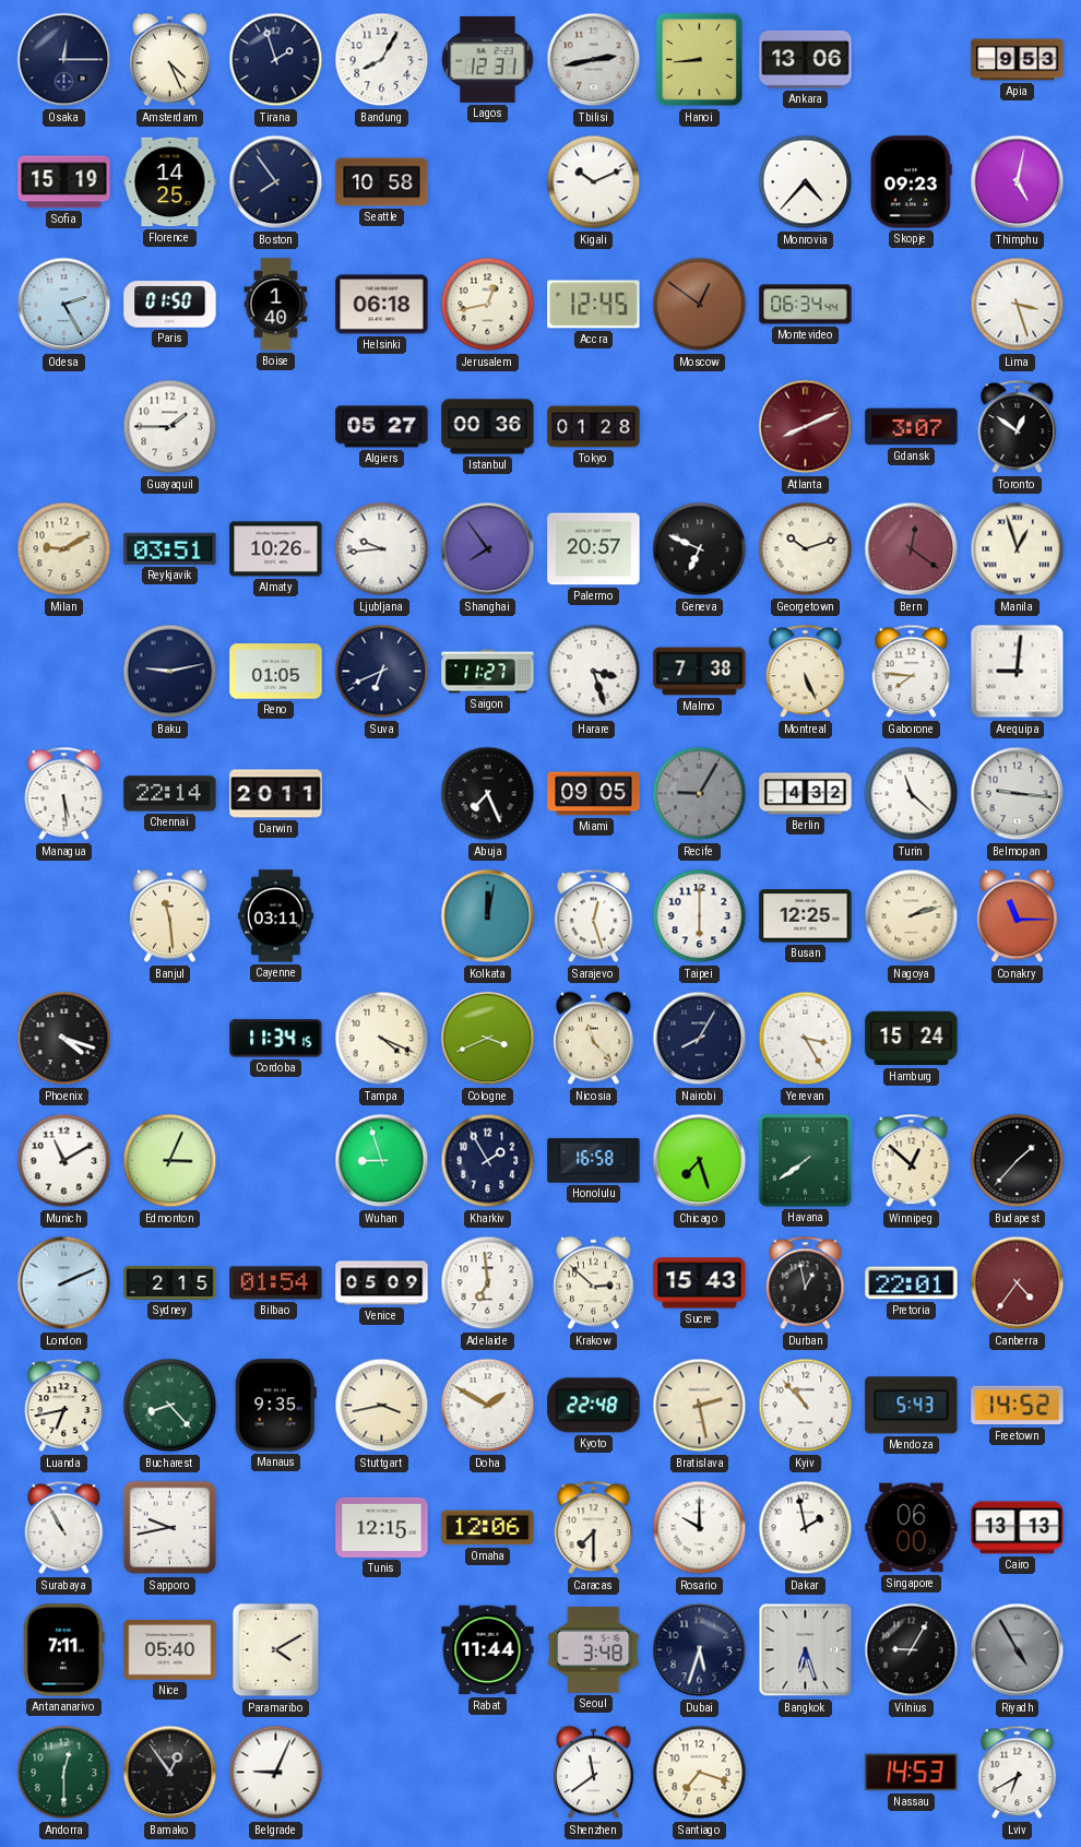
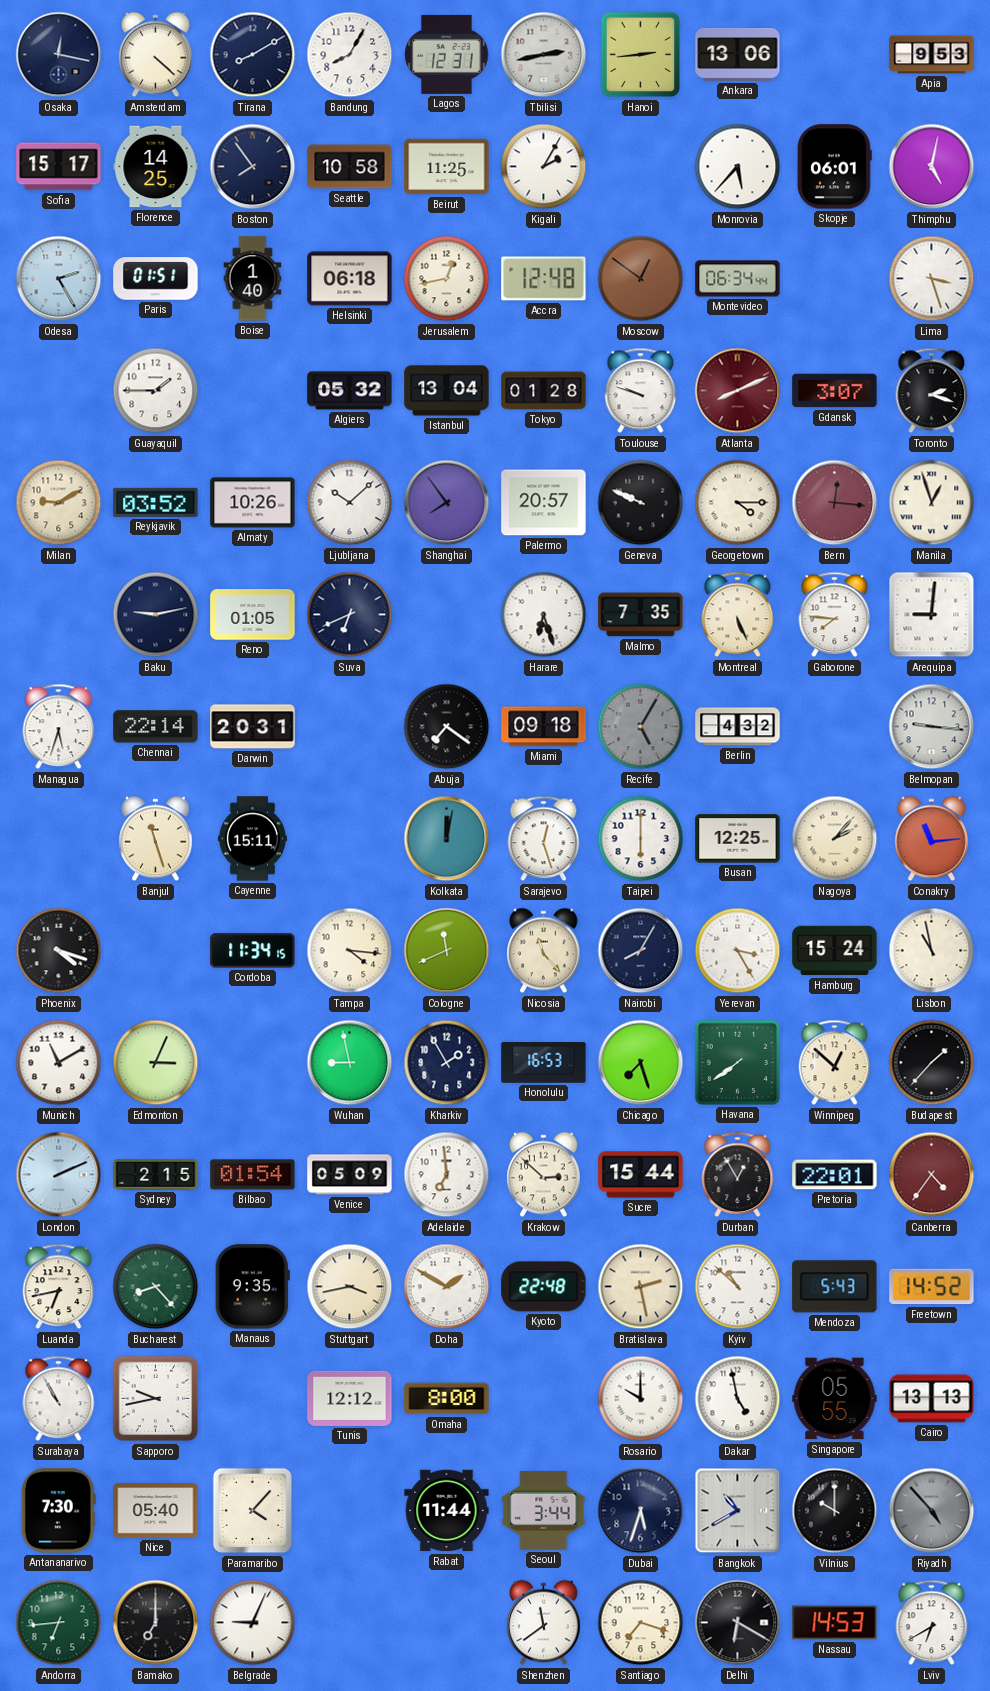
Osaka: 12:15 -> 12:17 (59, 55)
Amsterdam: 4:26 -> 4:22 (156, 55)
Tirana: 1:57 -> 8:10 (253, 55)
Hanoi: 8:44 -> 2:44 (641, 55)
Sofia: 15:19 -> 15:17 (59, 167)
Beirut: none -> 11:25 (447, 167)
Kigali: 10:11 -> 2:05 (544, 167)
Monrovia: 4:37 -> 5:37 (738, 167)
Skopje: 09:23 -> 06:01 (834, 167)
Paris: 01:50 -> 01:51 (156, 279)
Accra: 12:45 -> 12:48 (544, 279)
Algiers: 05:27 -> 05:32 (350, 391)
Istanbul: 00:36 -> 13:04 (447, 391)
Toulouse: none -> 9:48 (641, 391)
Toronto: 12:51 -> 2:18 (932, 391)
Reykjavik: 03:51 -> 03:52 (156, 502)
Ljubljana: 9:44 -> 10:08 (350, 503)
Geneva: 6:49 -> 9:49 (641, 503)
Georgetown: 10:12 -> 4:15 (738, 503)
Bern: 12:21 -> 12:16 (835, 503)
Saigon: 11:27 -> none (488, 672)
Harare: 3:27 -> 6:27 (544, 615)
Malmo: 7:38 -> 7:35 (641, 615)
Managua: 5:29 -> 5:33 (59, 727)
Darwin: 20:11 -> 20:31 (253, 727)
Abuja: 7:26 -> 7:21 (447, 727)
Miami: 09:05 -> 09:18 (544, 727)
Recife: 9:05 -> 5:05 (641, 727)
Turin: 11:22 -> none (912, 794)
Banjul: 11:29 -> 11:27 (156, 839)
Cayenne: 03:11 -> 15:11 (252, 839)
Nagoya: 2:12 -> 2:07 (835, 839)
Conakry: 11:15 -> 11:14 (932, 839)
Tampa: 4:19 -> 4:16 (350, 951)
Cologne: 3:41 -> 11:41 (447, 951)
Lisbon: none -> 10:58 (932, 951)
Wuhan: 8:57 -> 8:58 (350, 1063)
Honolulu: 16:58 -> 16:53 (544, 1063)
Sucre: 15:43 -> 15:44 (641, 1175)
Durban: 12:58 -> 12:55 (738, 1175)
Kyiv: 10:53 -> 10:52 (738, 1287)
Tunis: 12:15 -> 12:12 (350, 1398)
Omaha: 12:06 -> 8:00 (447, 1399)
Caracas: 7:30 -> none (594, 1528)
Dakar: 1:58 -> 4:58 (738, 1399)
Singapore: 06:00 -> 05:55 (835, 1399)
Antananarivo: 7:11 -> 7:30 (58, 1511)
Paramaribo: 4:10 -> 4:07 (253, 1511)
Seoul: 3:48 -> 3:44 (544, 1510)
Bangkok: 6:27 -> 10:40 (738, 1511)
Vilnius: 9:05 -> 10:00 (835, 1511)
Riyadh: 4:55 -> 4:53 (932, 1511)
Andorra: 12:30 -> 6:44 (59, 1623)
Bamako: 12:54 -> 7:00 (156, 1623)
Delhi: none -> 6:20 (738, 1623)
